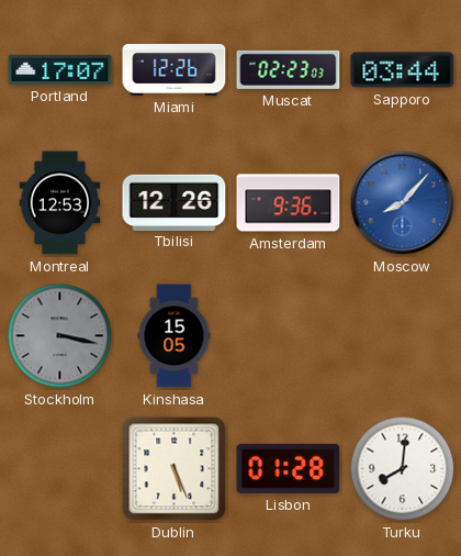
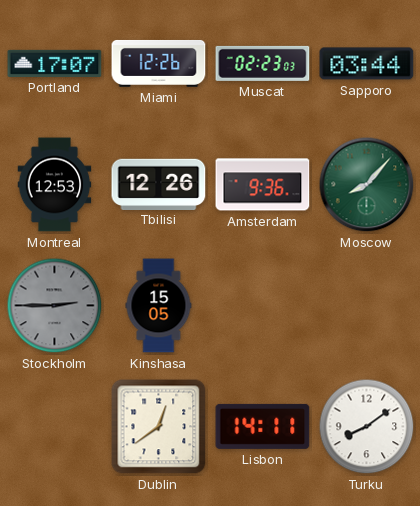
Moscow dial: blue -> green (367, 185)
Stockholm: 3:17 -> 2:45 (55, 306)
Dublin: 5:26 -> 12:39 (159, 427)
Lisbon: 01:28 -> 14:11 (263, 426)
Turku: 8:01 -> 8:09 (367, 427)
